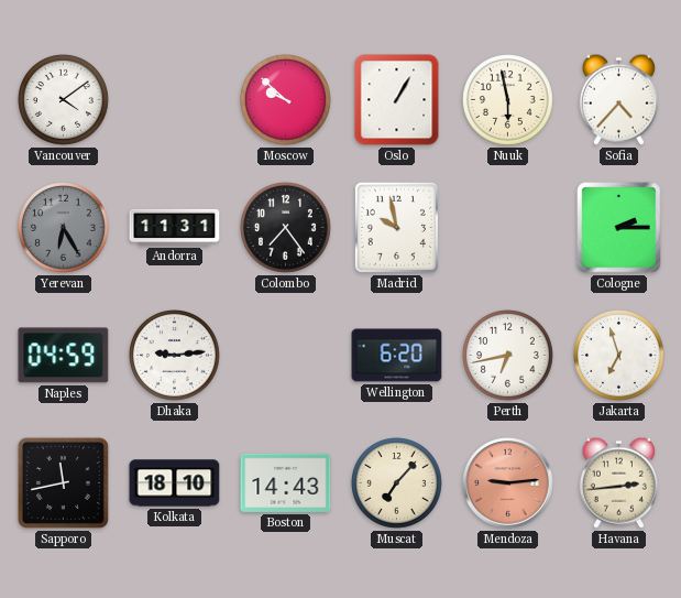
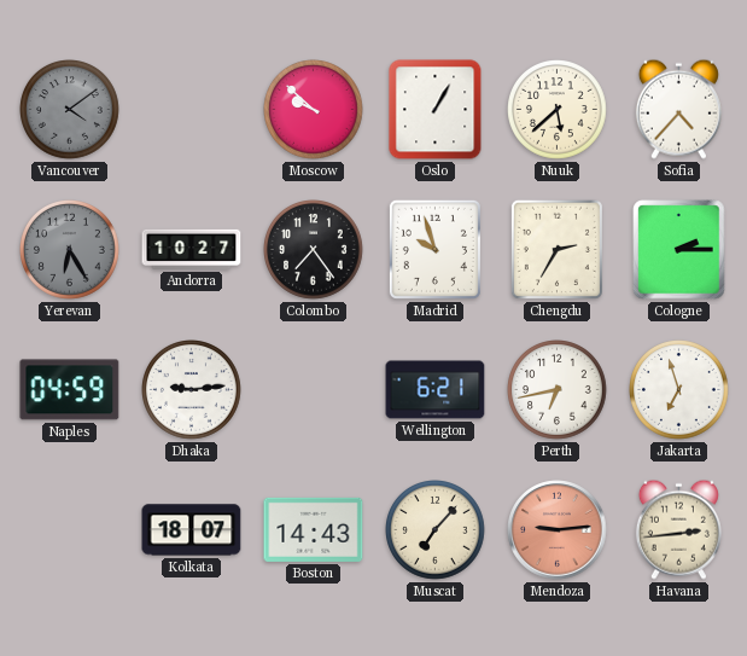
Vancouver dial: white -> grey (70, 110)
Nuuk: 5:58 -> 5:38 (558, 110)
Andorra: 11:31 -> 10:27 (192, 249)
Madrid: 9:58 -> 9:57 (434, 249)
Chengdu: none -> 2:35 (556, 249)
Wellington: 6:20 -> 6:21 (436, 390)
Sapporo: 11:43 -> none (63, 482)
Kolkata: 18:10 -> 18:07 (192, 530)
